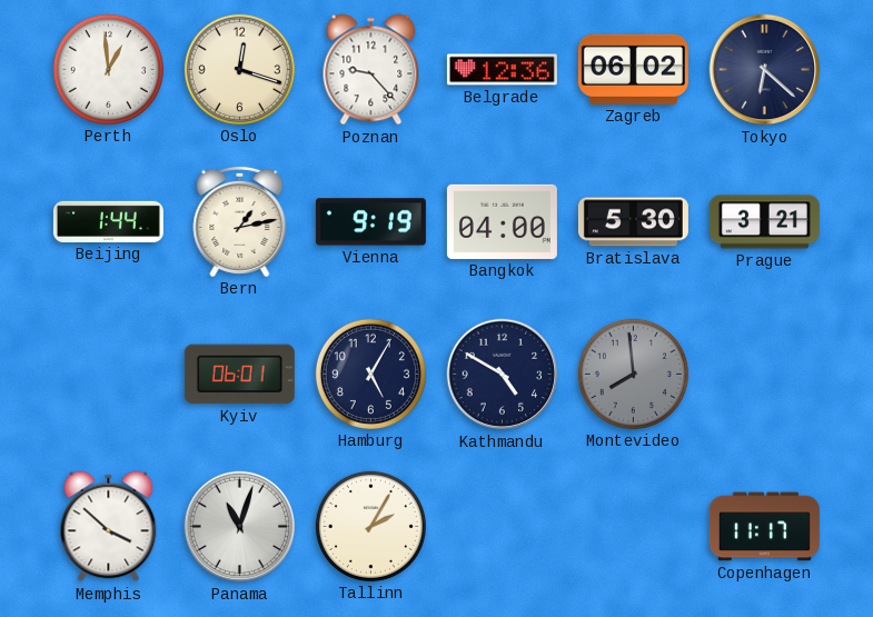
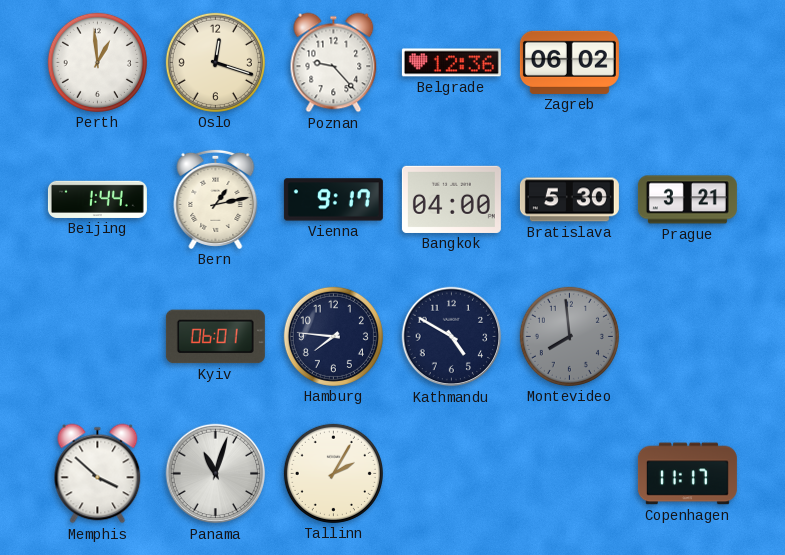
Tokyo: 6:22 -> none (765, 70)
Vienna: 9:19 -> 9:17 (333, 200)
Hamburg: 5:05 -> 7:46 (333, 336)
